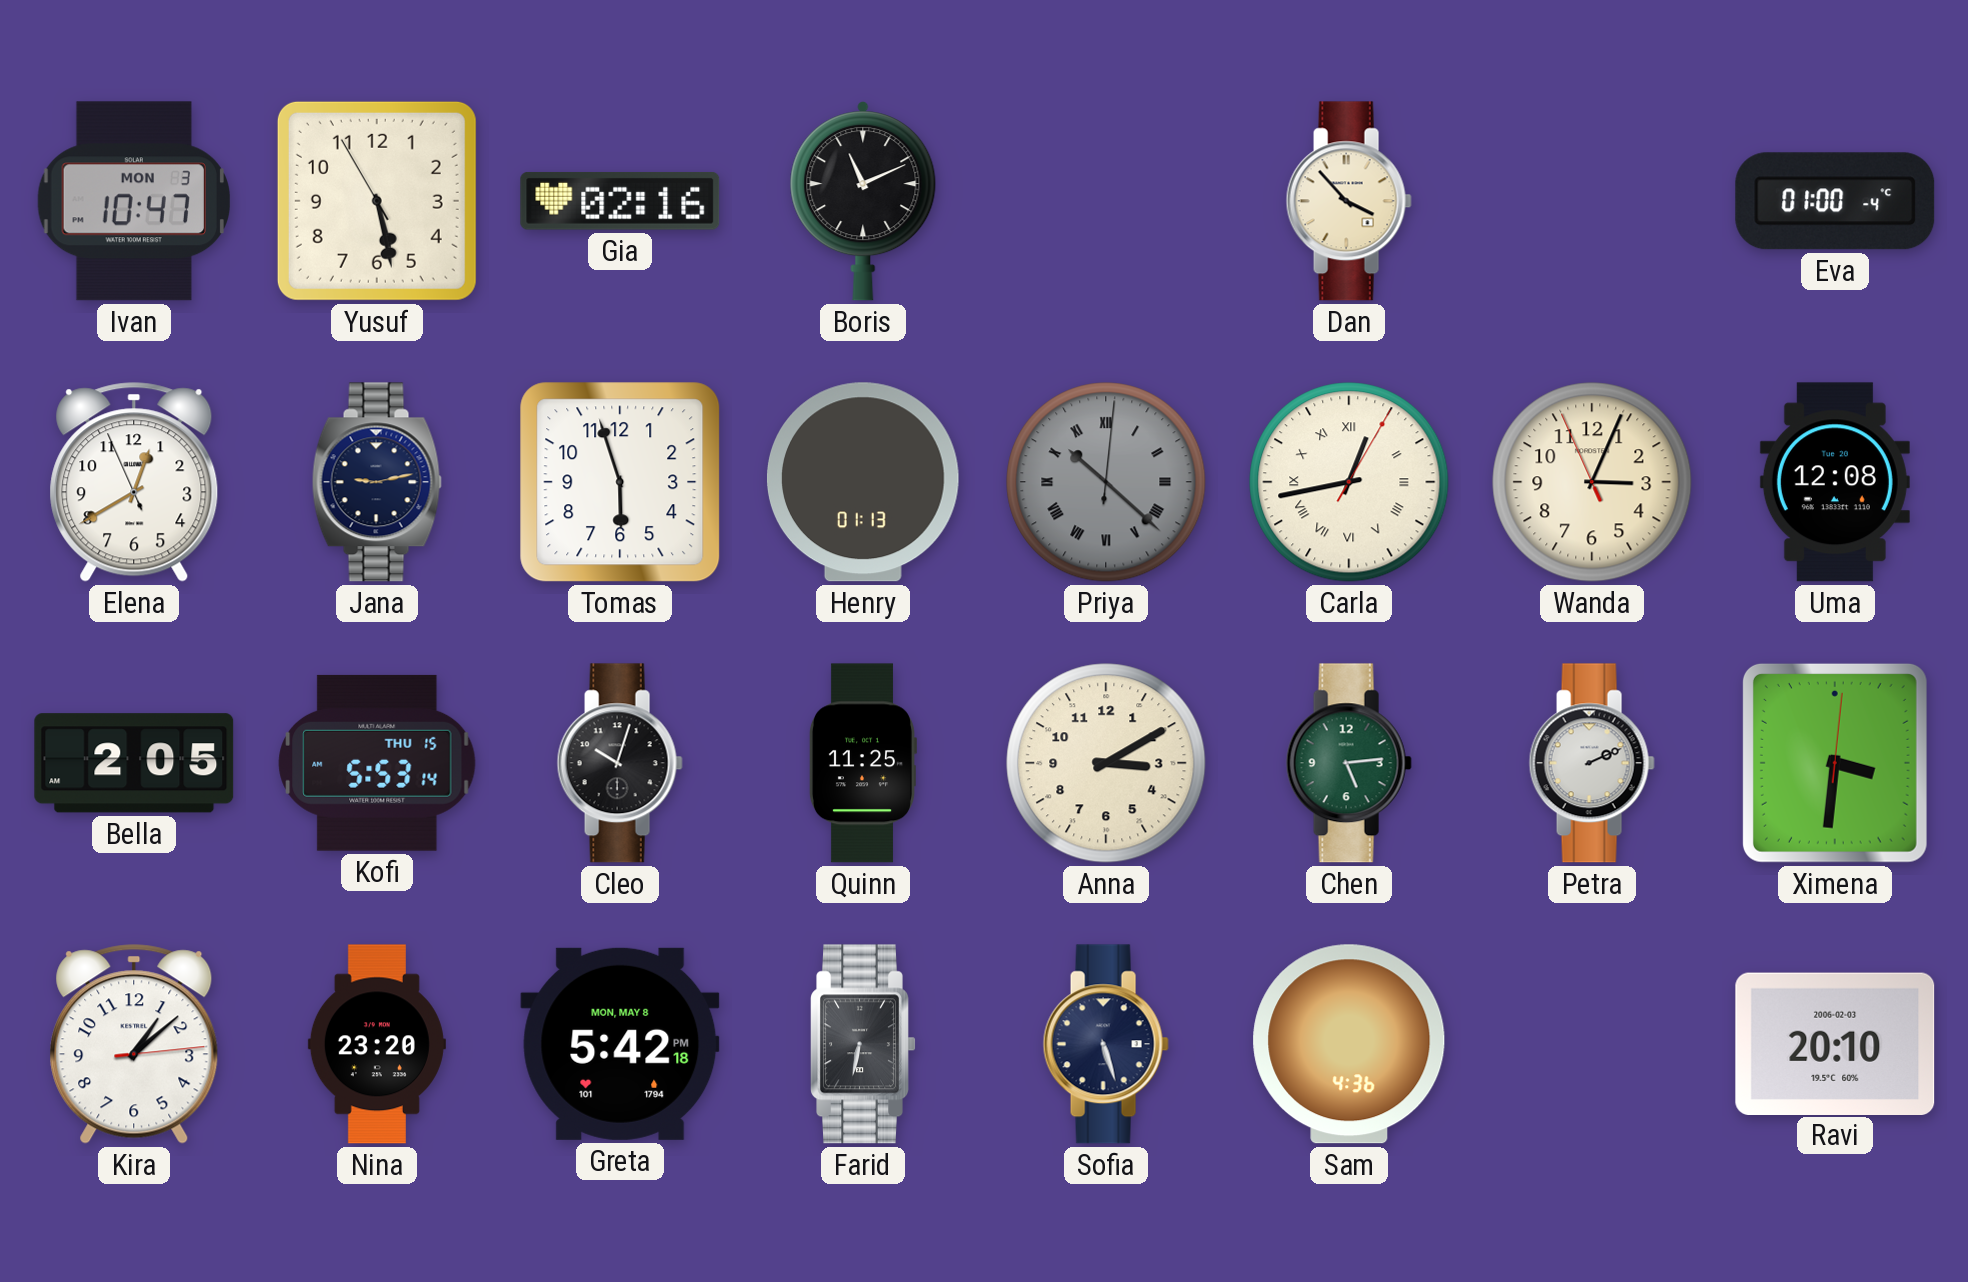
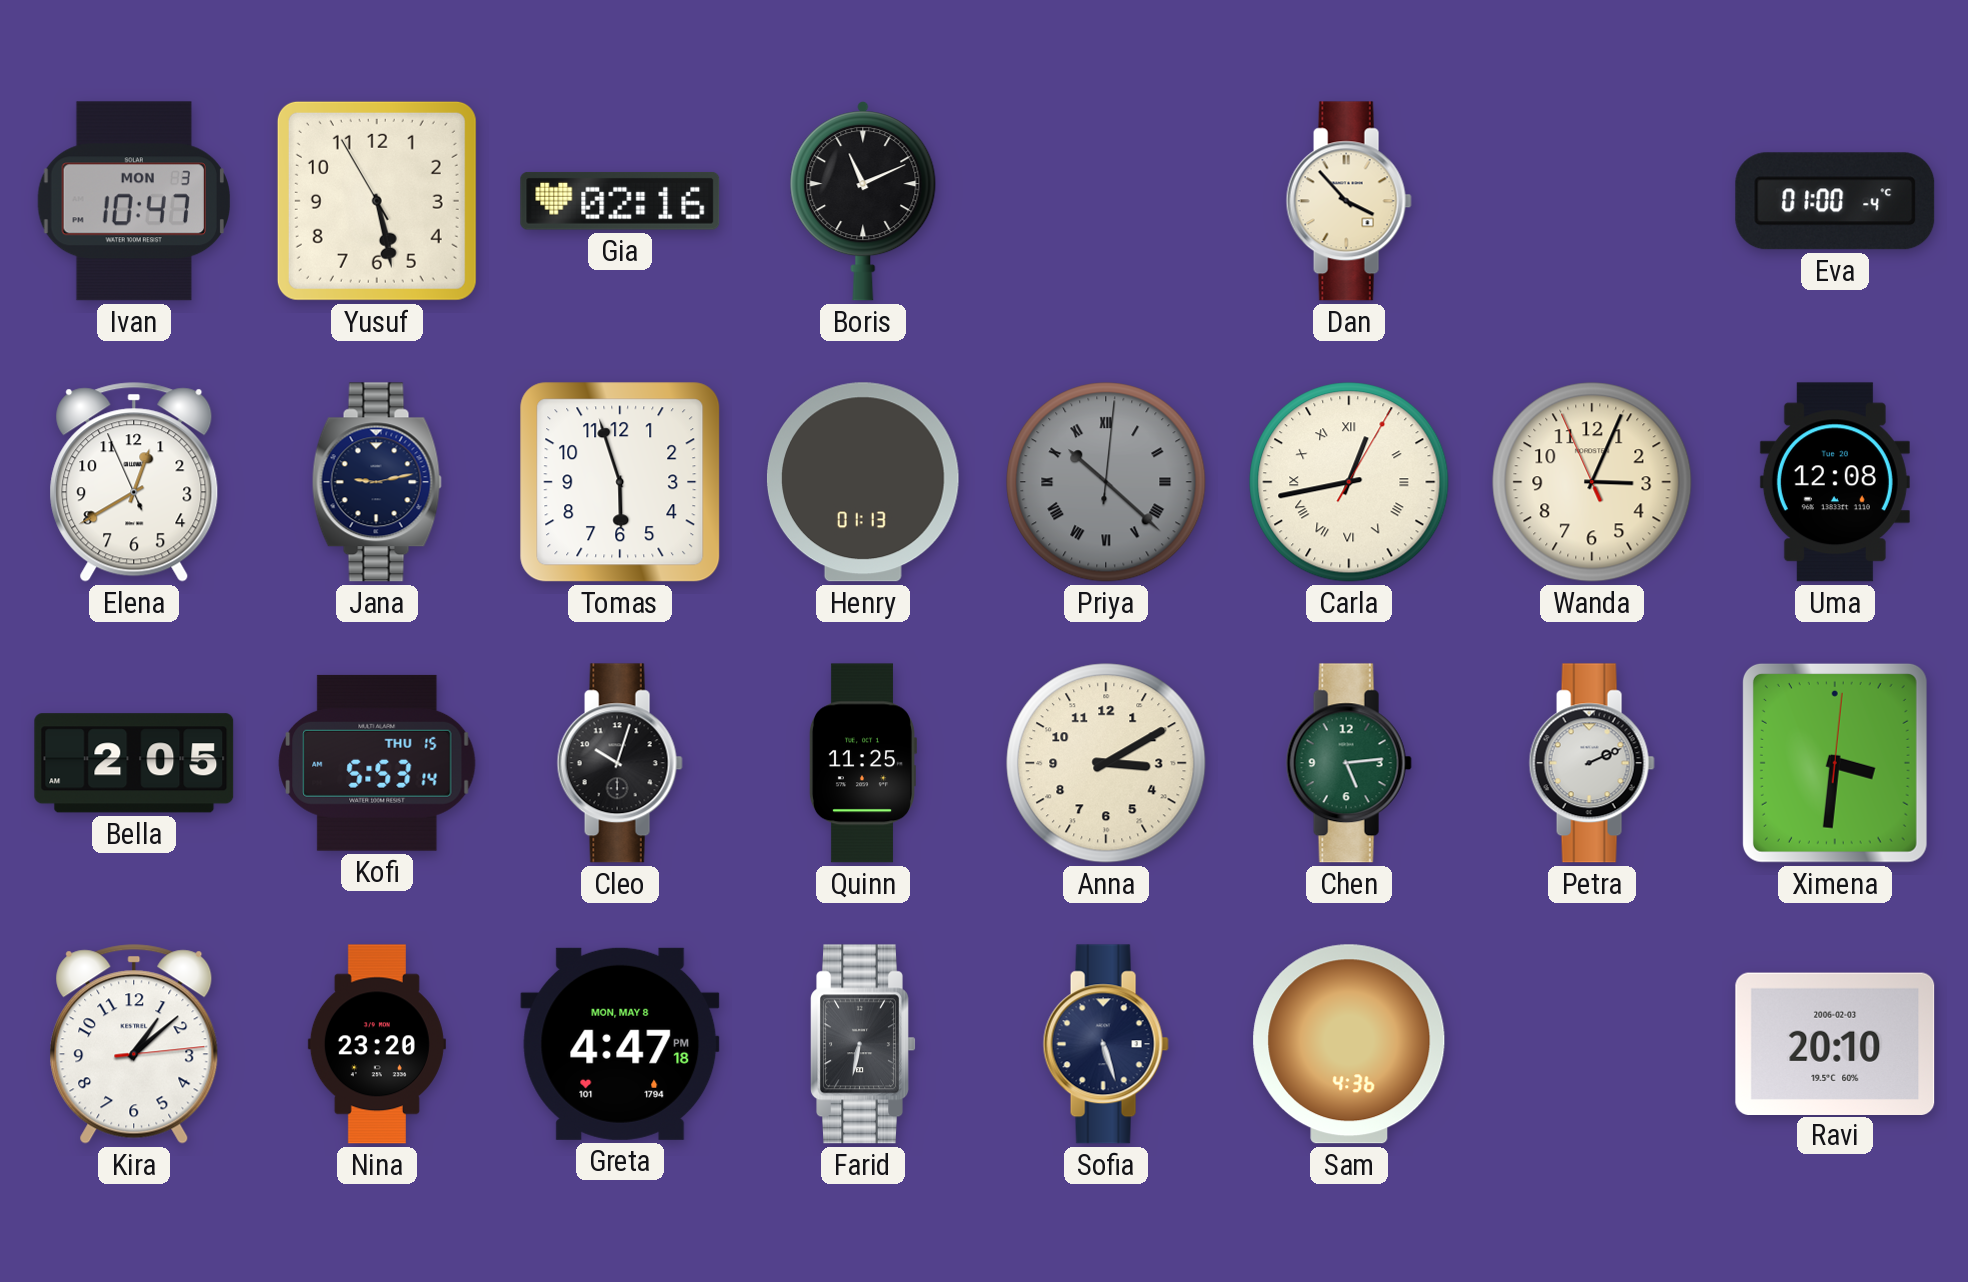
Greta: 5:42 -> 4:47 (620, 1044)
